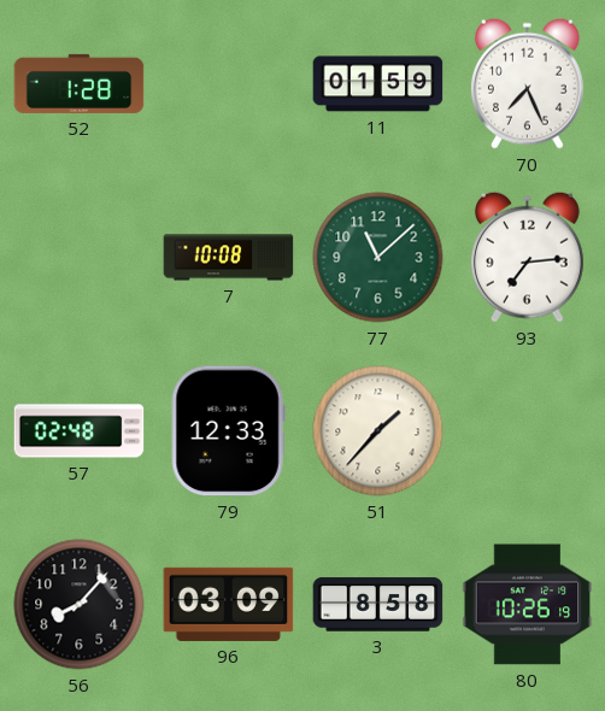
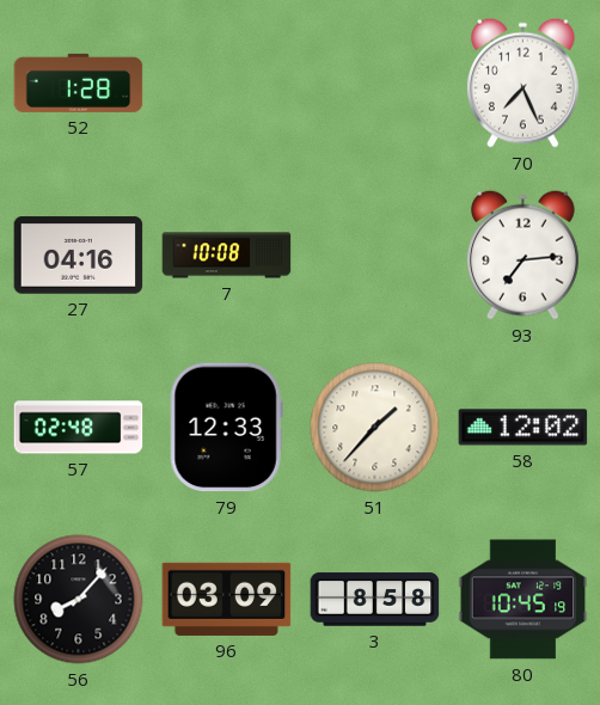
11: 01:59 -> none (378, 84)
27: none -> 04:16 (79, 256)
77: 11:08 -> none (378, 258)
58: none -> 12:02 (524, 428)
80: 10:26 -> 10:45 (524, 600)
